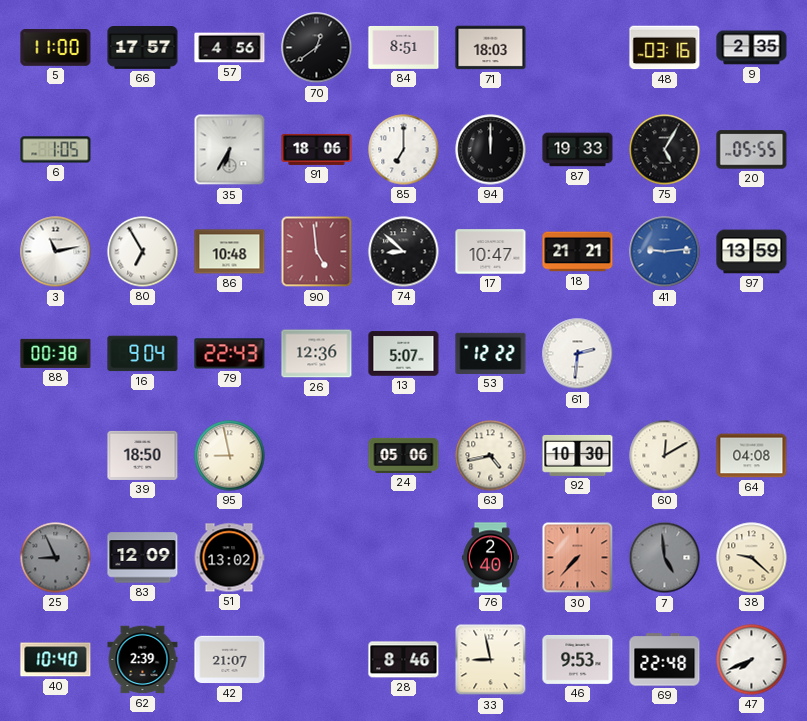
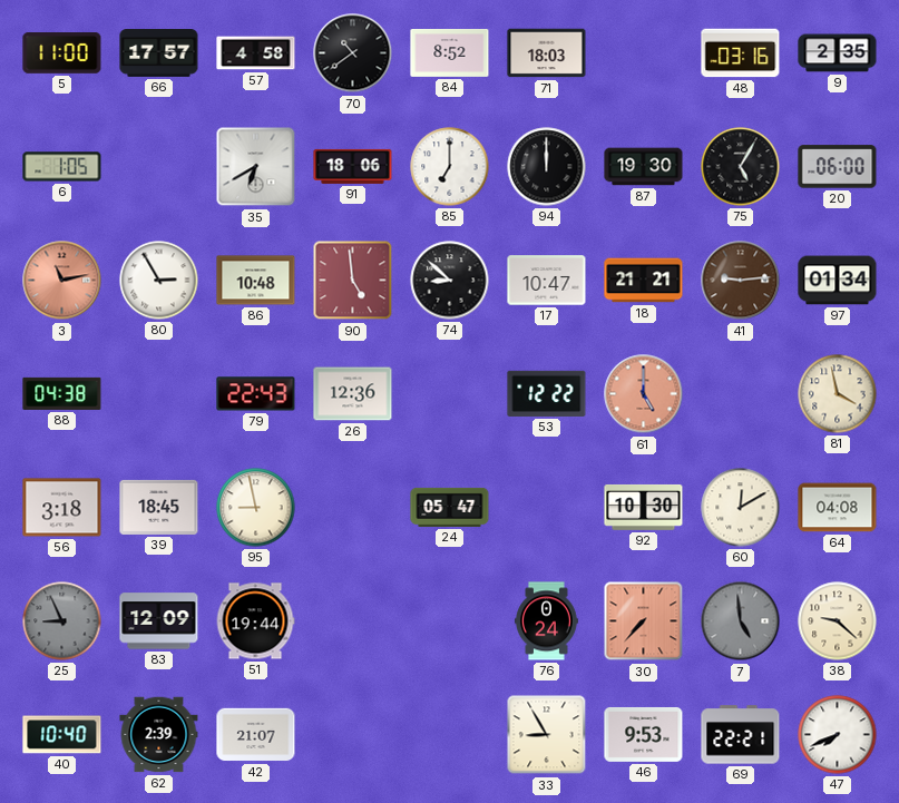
57: 4:56 -> 4:58 (256, 53)
70: 12:39 -> 10:39 (353, 53)
84: 8:51 -> 8:52 (450, 53)
35: 6:35 -> 6:40 (256, 167)
87: 19:33 -> 19:30 (644, 167)
20: 05:55 -> 06:00 (838, 167)
3 dial: white -> salmon (62, 281)
80: 6:55 -> 2:55 (159, 281)
41 dial: blue -> brown (741, 281)
97: 13:59 -> 01:34 (838, 281)
88: 00:38 -> 04:38 (62, 393)
16: 9:04 -> none (143, 354)
13: 5:07 -> none (404, 354)
61: 2:31 -> 5:00 (644, 394)
61 dial: white -> salmon (644, 394)
81: none -> 3:58 (838, 394)
56: none -> 3:18 (62, 508)
39: 18:50 -> 18:45 (159, 507)
24: 05:06 -> 05:47 (450, 507)
63: 4:43 -> none (491, 456)
51: 13:02 -> 19:44 (255, 621)
76: 2:40 -> 0:24 (546, 621)
28: 8:46 -> none (404, 660)
33: 8:58 -> 8:55 (547, 735)
69: 22:48 -> 22:21 (741, 735)
